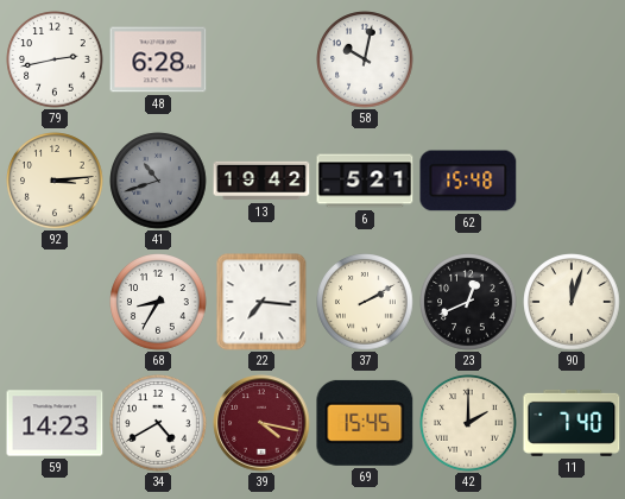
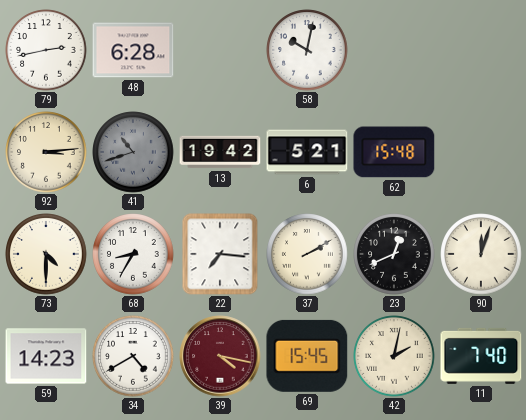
73: none -> 4:30 (46, 254)
42: 2:00 -> 2:02 (394, 356)
